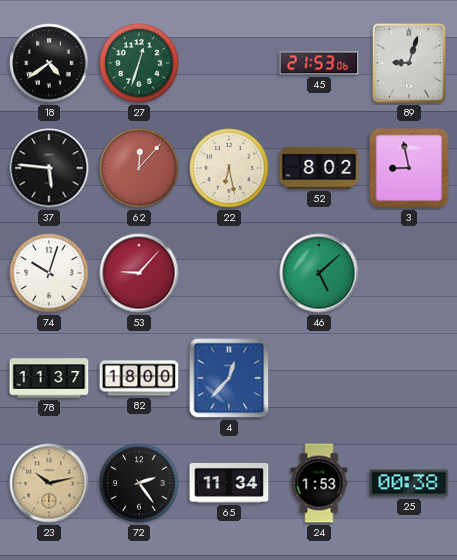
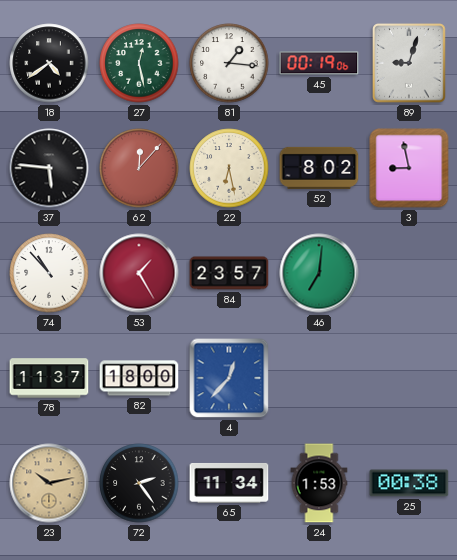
27: 12:33 -> 12:28 (139, 63)
81: none -> 1:16 (229, 63)
45: 21:53 -> 00:19 (319, 63)
74: 10:03 -> 10:53 (49, 273)
53: 9:07 -> 1:25 (139, 273)
84: none -> 23:57 (229, 273)
46: 5:08 -> 7:01 (319, 273)
